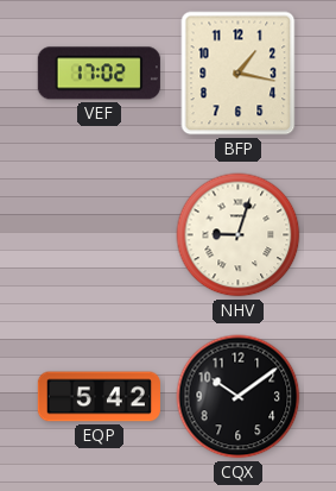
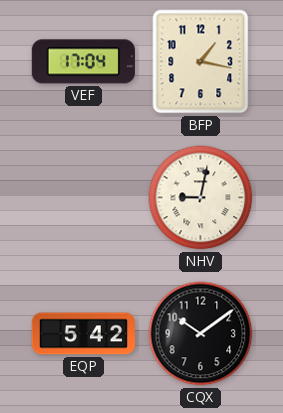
VEF: 17:02 -> 17:04 (83, 62)
NHV: 9:03 -> 9:02 (201, 198)
